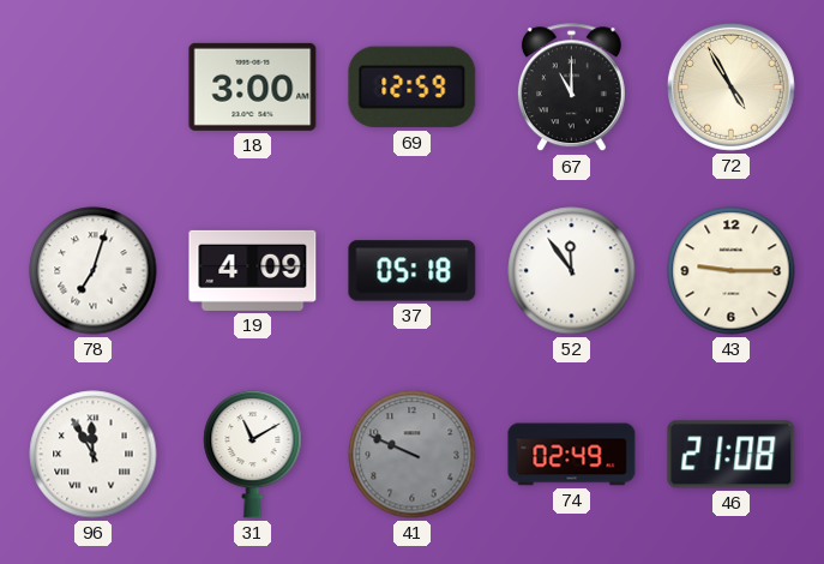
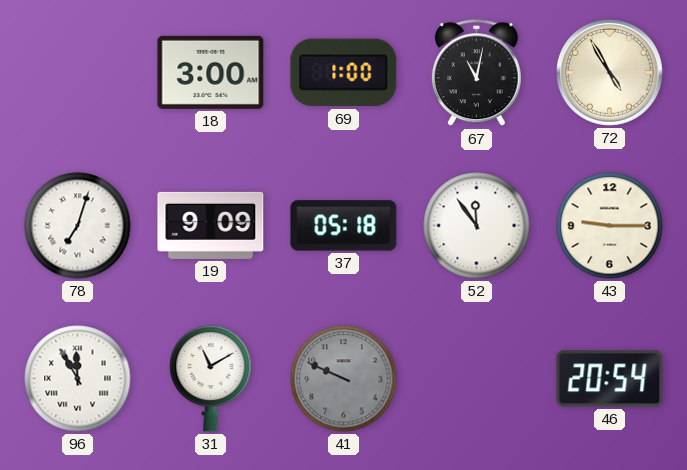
69: 12:59 -> 1:00 (344, 73)
67: 11:00 -> 11:02 (476, 73)
19: 4:09 -> 9:09 (211, 225)
74: 02:49 -> none (572, 455)
46: 21:08 -> 20:54 (610, 379)
